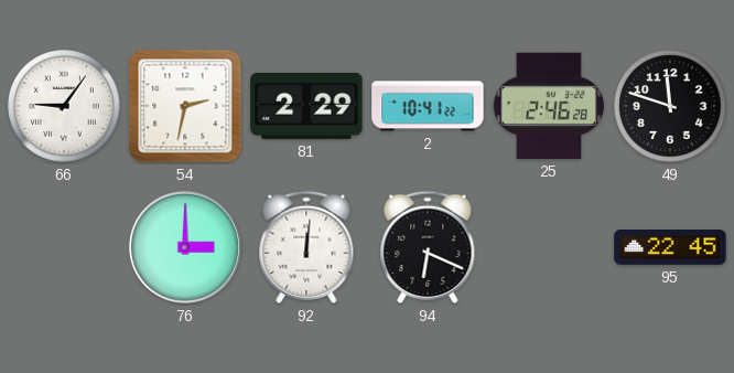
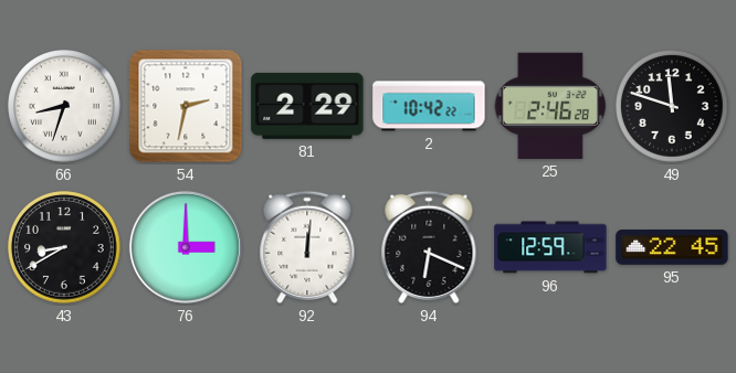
66: 9:06 -> 8:33 (65, 107)
2: 10:41 -> 10:42 (429, 106)
43: none -> 8:40 (65, 248)
96: none -> 12:59 (550, 247)
